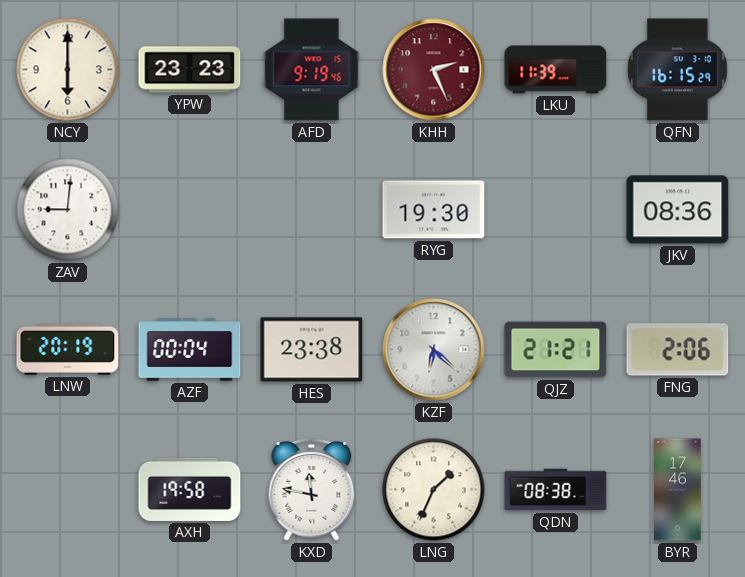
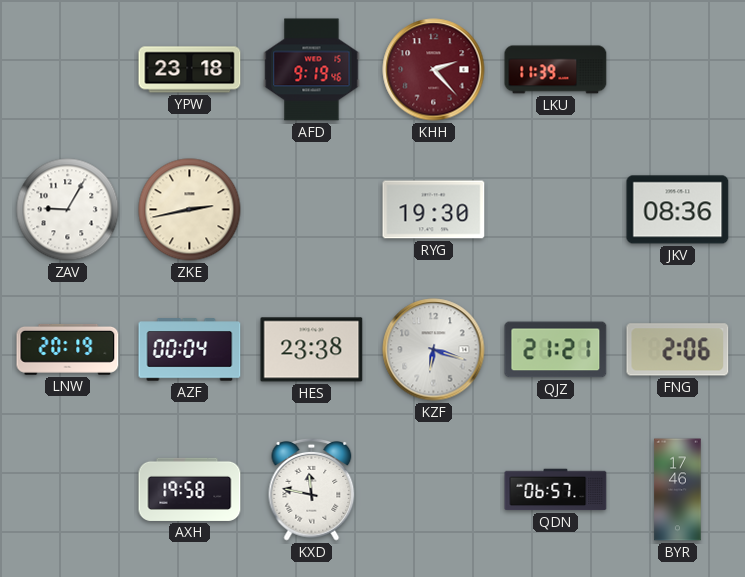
NCY: 6:00 -> none (68, 70)
YPW: 23:23 -> 23:18 (190, 70)
KHH: 2:26 -> 2:23 (434, 70)
QFN: 16:15 -> none (678, 70)
ZAV: 9:01 -> 9:05 (68, 210)
ZKE: none -> 2:43 (190, 210)
KZF: 6:22 -> 6:18 (434, 350)
LNG: 1:34 -> none (434, 490)
QDN: 08:38 -> 06:57 (556, 490)
